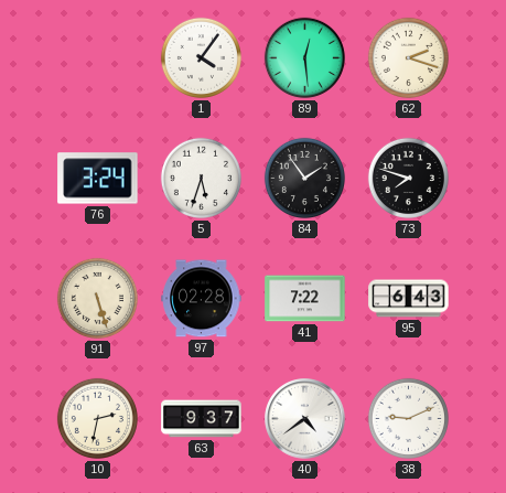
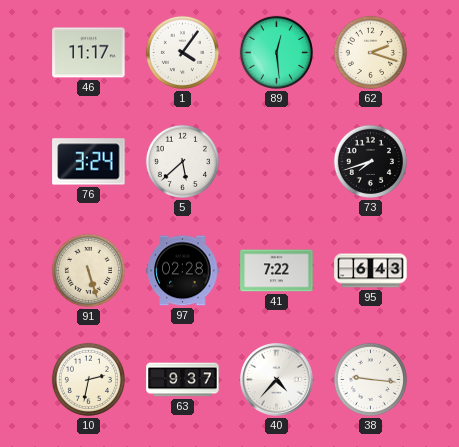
46: none -> 11:17 (89, 53)
5: 5:33 -> 5:38 (182, 161)
84: 1:54 -> none (304, 178)
73: 7:48 -> 7:42 (370, 161)
40: 4:39 -> 4:37 (277, 380)
38: 9:11 -> 9:16 (370, 379)
